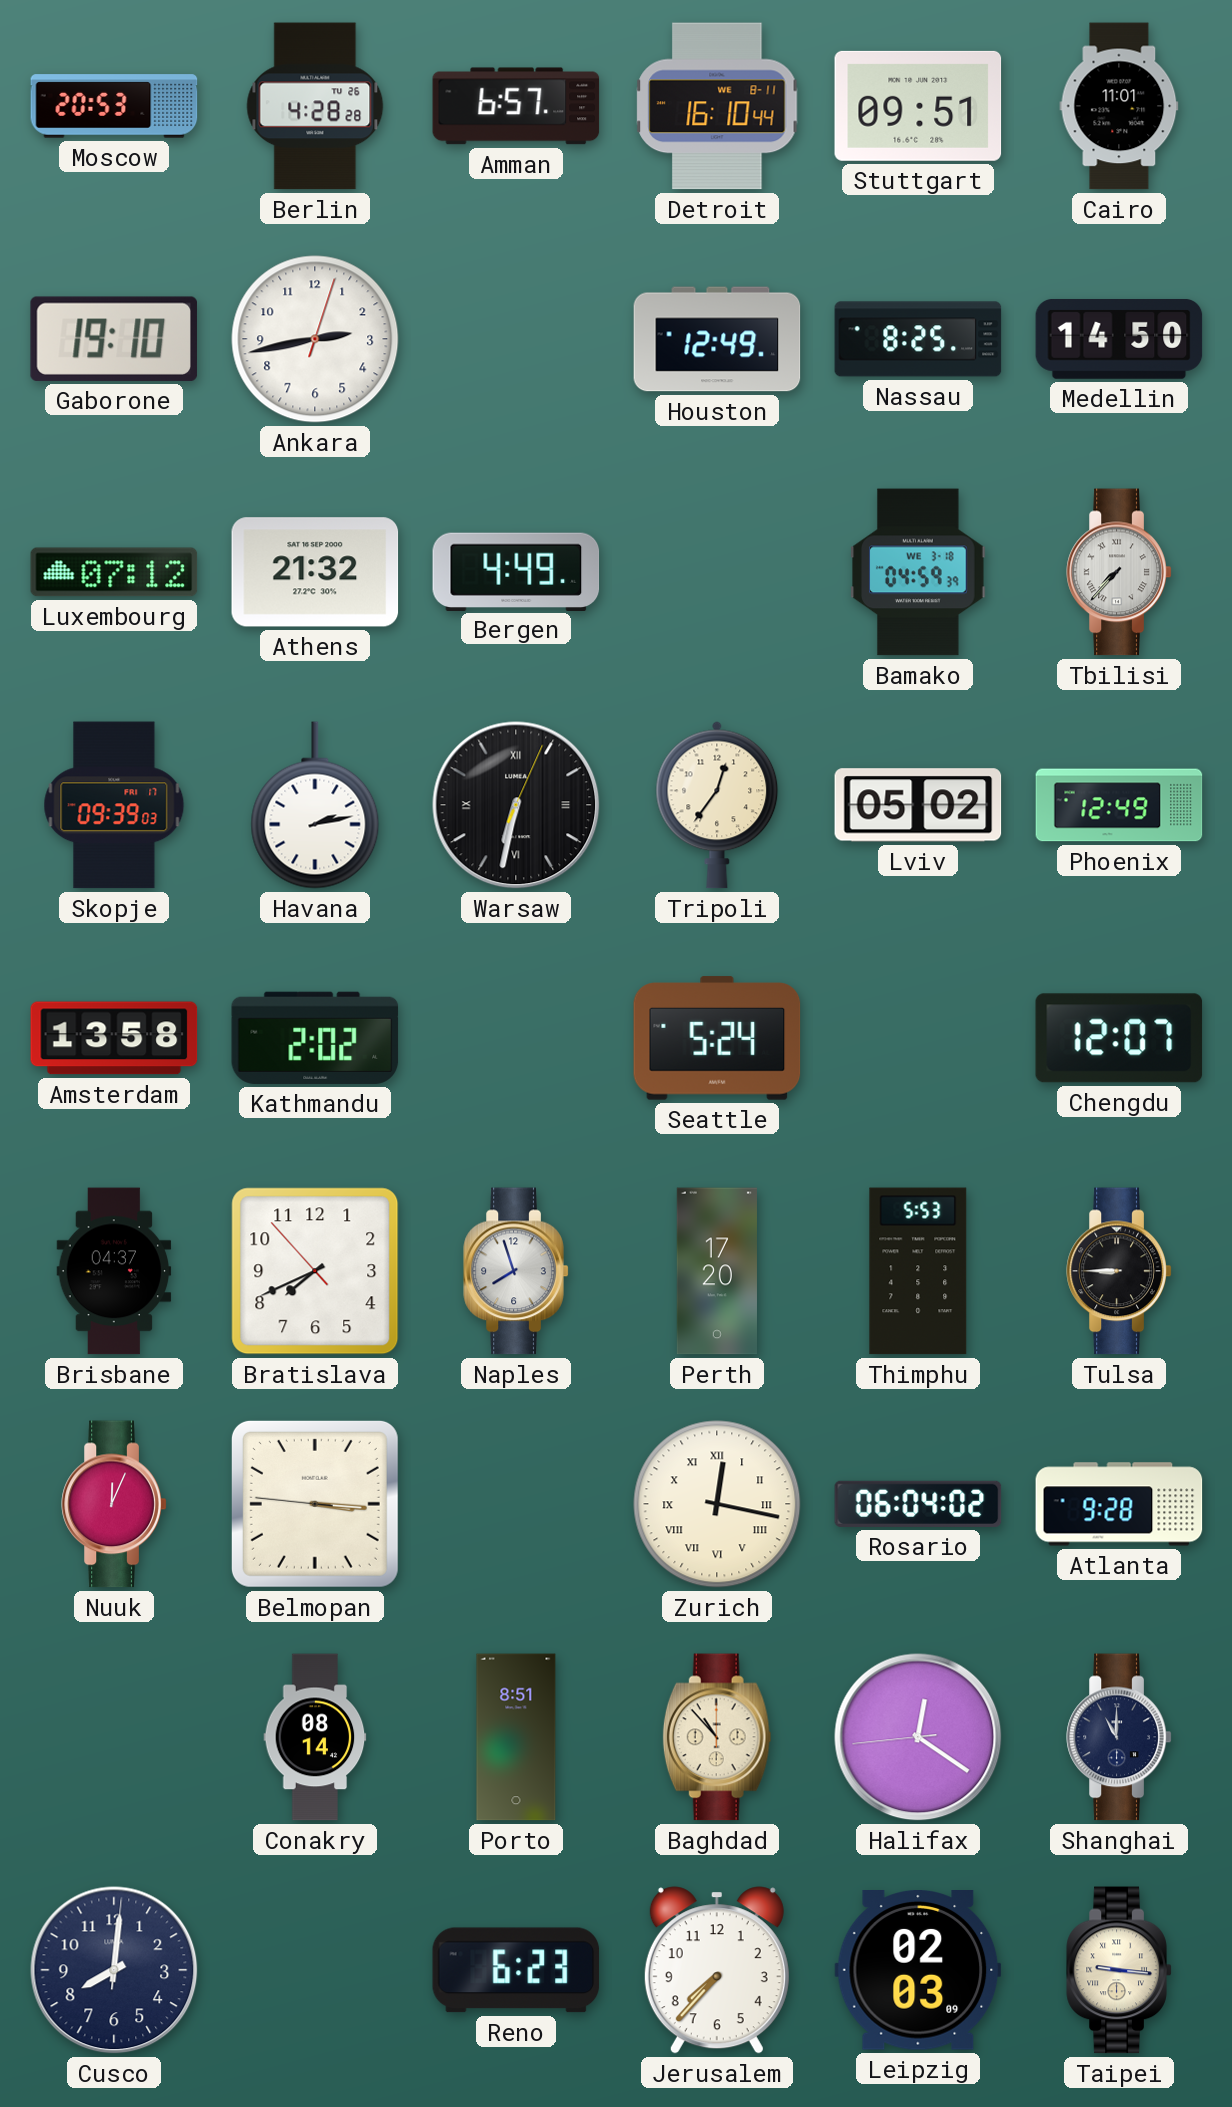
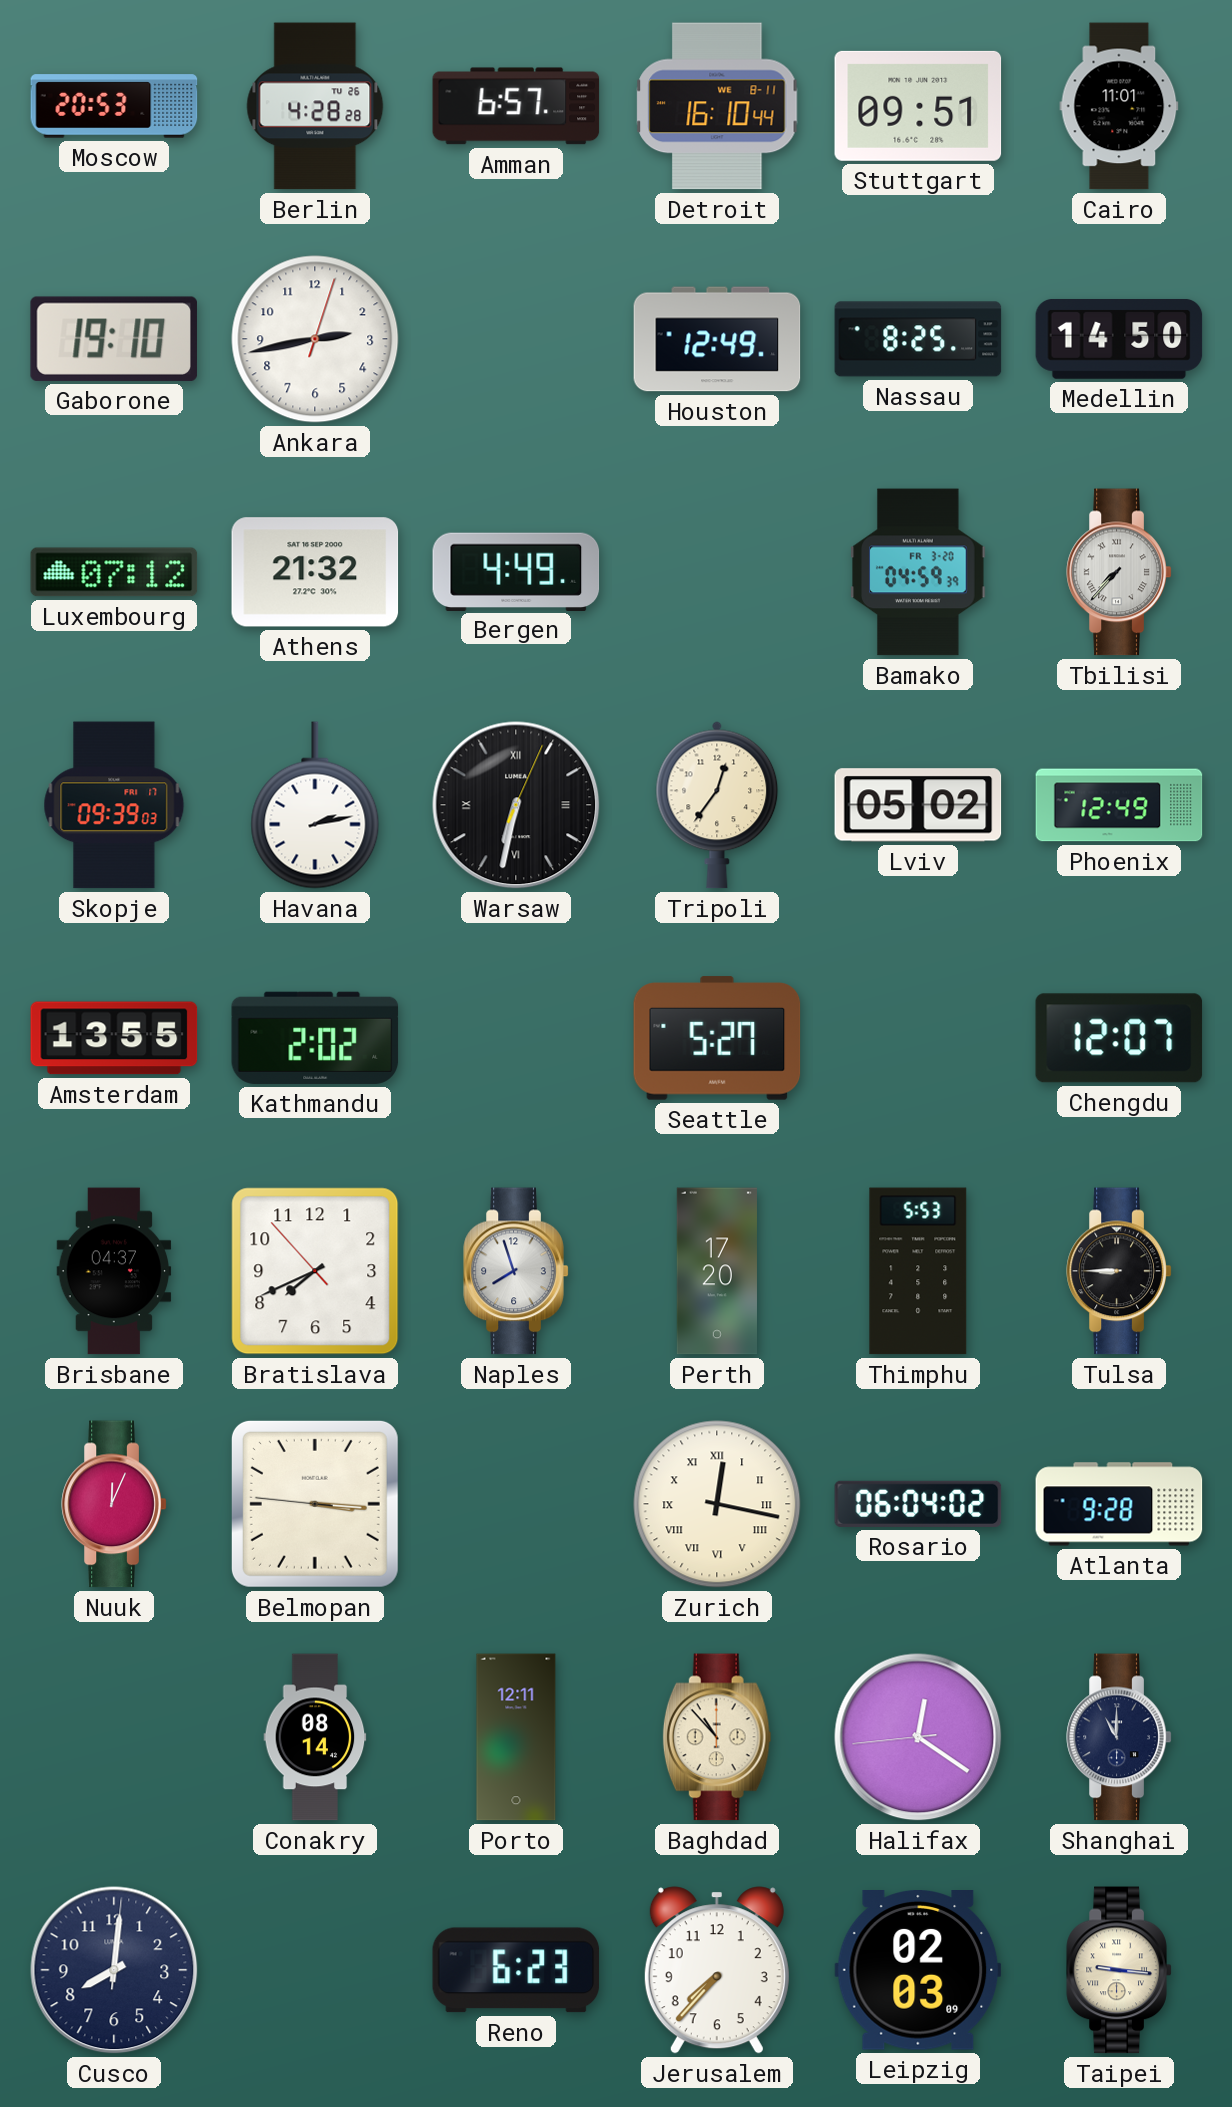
Bamako date: WE 3-18 -> FR 3-20 (918, 572)
Amsterdam: 13:58 -> 13:55 (114, 1038)
Seattle: 5:24 -> 5:27 (717, 1038)
Porto: 8:51 -> 12:11 (516, 1737)
